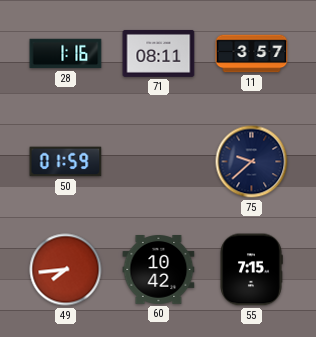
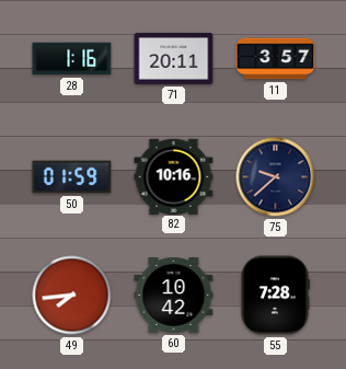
71: 08:11 -> 20:11 (174, 58)
82: none -> 10:16 (174, 176)
55: 7:15 -> 7:28 (275, 296)
